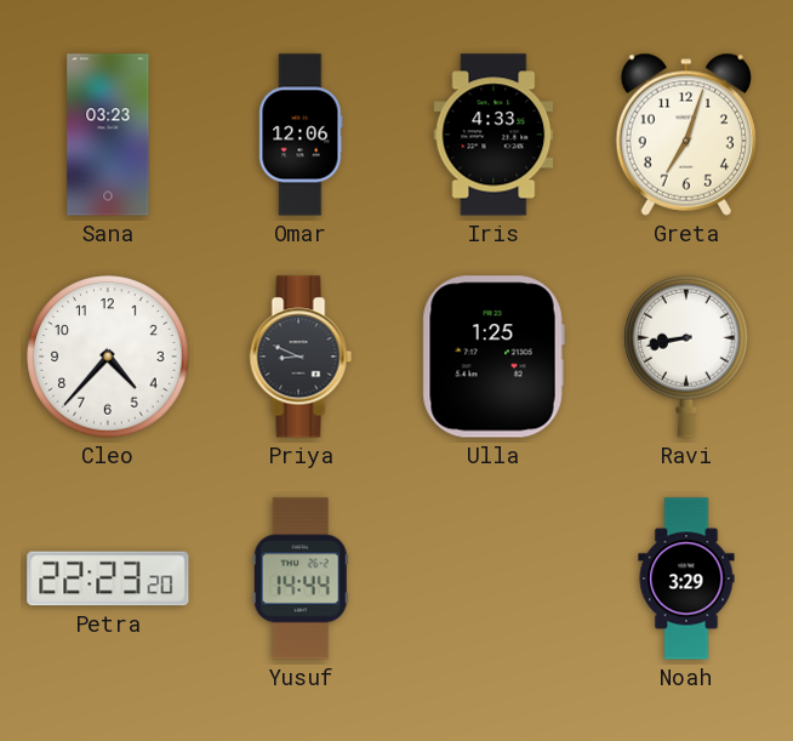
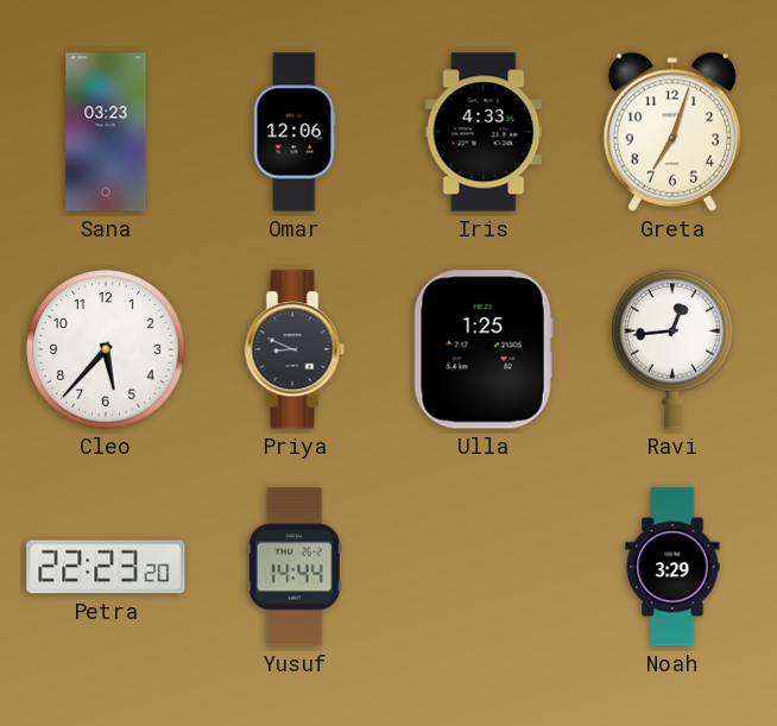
Cleo: 4:37 -> 5:37 (106, 349)
Ravi: 8:43 -> 12:44 (672, 349)
